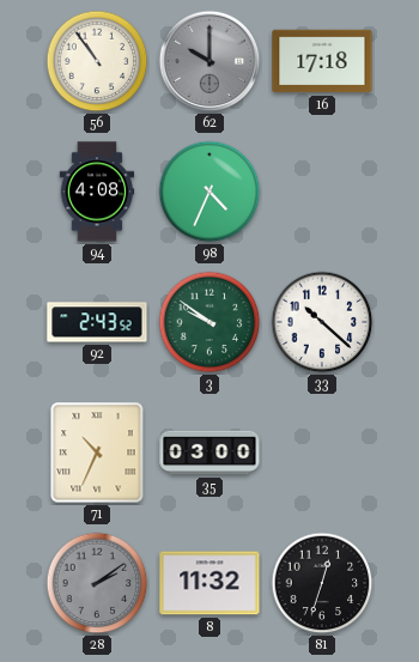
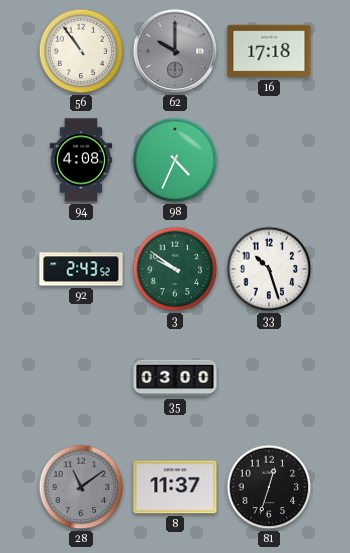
33: 10:22 -> 10:27 (269, 269)
71: 10:34 -> none (97, 453)
28: 2:09 -> 11:09 (81, 487)
8: 11:32 -> 11:37 (175, 487)
